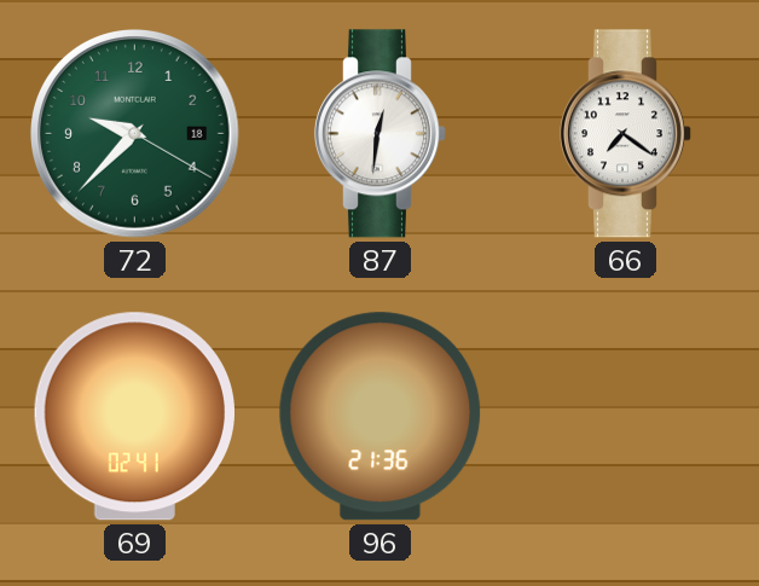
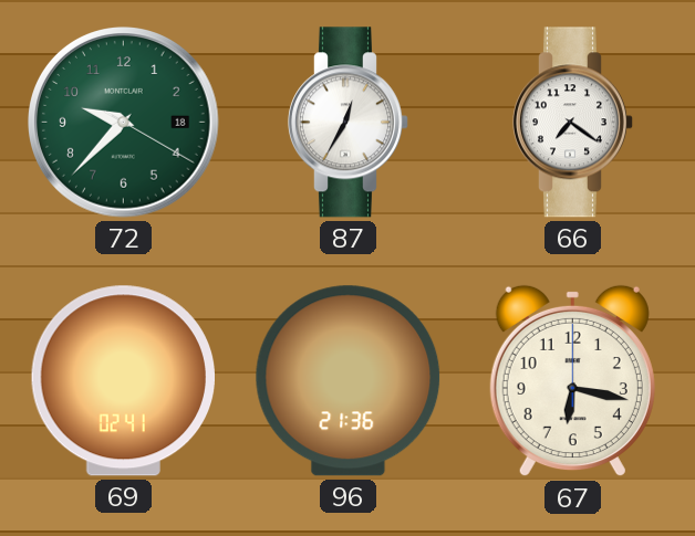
87: 12:31 -> 12:35 (347, 123)
67: none -> 6:17 (572, 381)
